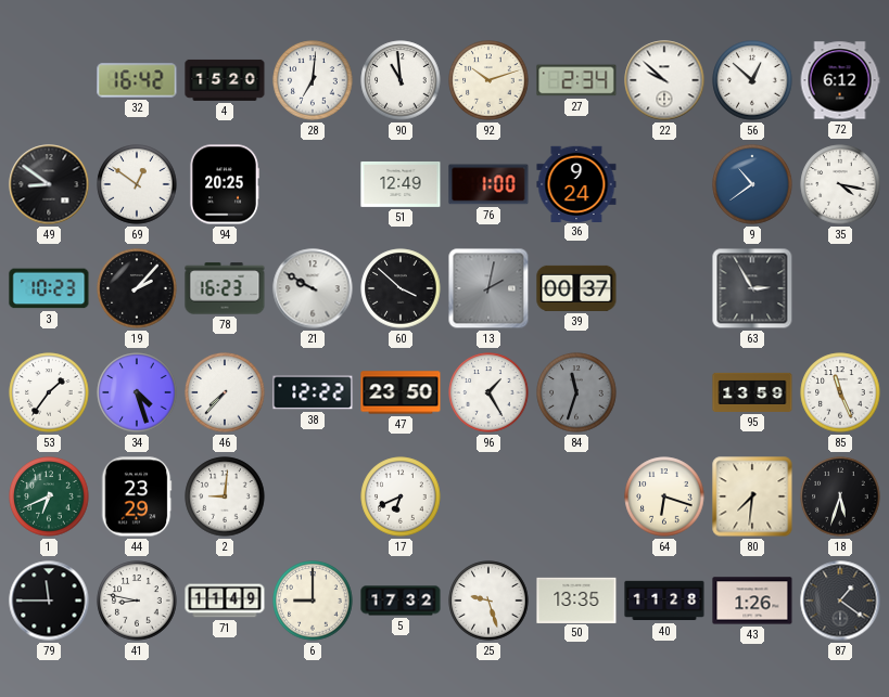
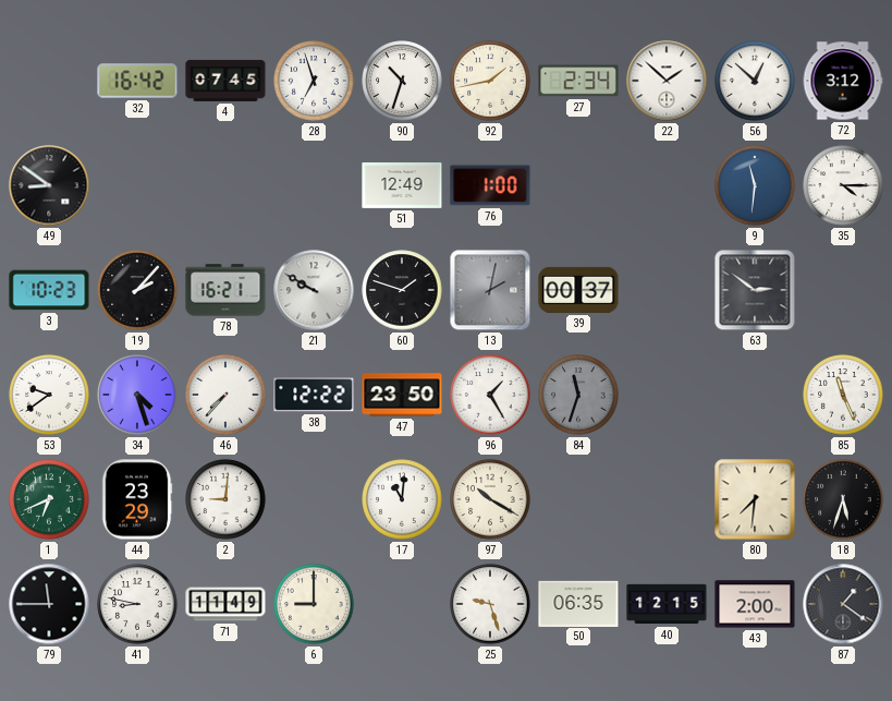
4: 15:20 -> 07:45 (225, 81)
28: 7:01 -> 6:57 (314, 81)
90: 10:59 -> 10:33 (402, 81)
92: 10:12 -> 1:43 (490, 81)
22: 9:52 -> 1:52 (667, 81)
72: 6:12 -> 3:12 (843, 81)
69: 12:51 -> none (137, 184)
94: 20:25 -> none (224, 184)
36: 9:24 -> none (576, 183)
9: 10:39 -> 11:31 (755, 185)
35: 4:17 -> 4:15 (843, 185)
78: 16:23 -> 16:21 (225, 290)
60: 3:52 -> 1:48 (402, 290)
63: 2:55 -> 2:51 (755, 290)
53: 1:36 -> 9:39 (49, 395)
95: 13:59 -> none (752, 392)
17: 6:41 -> 11:01 (402, 499)
97: none -> 10:20 (490, 499)
64: 6:18 -> none (664, 496)
5: 17:32 -> none (401, 601)
50: 13:35 -> 06:35 (578, 603)
40: 11:28 -> 12:15 (667, 604)
43: 1:26 -> 2:00 (755, 604)
